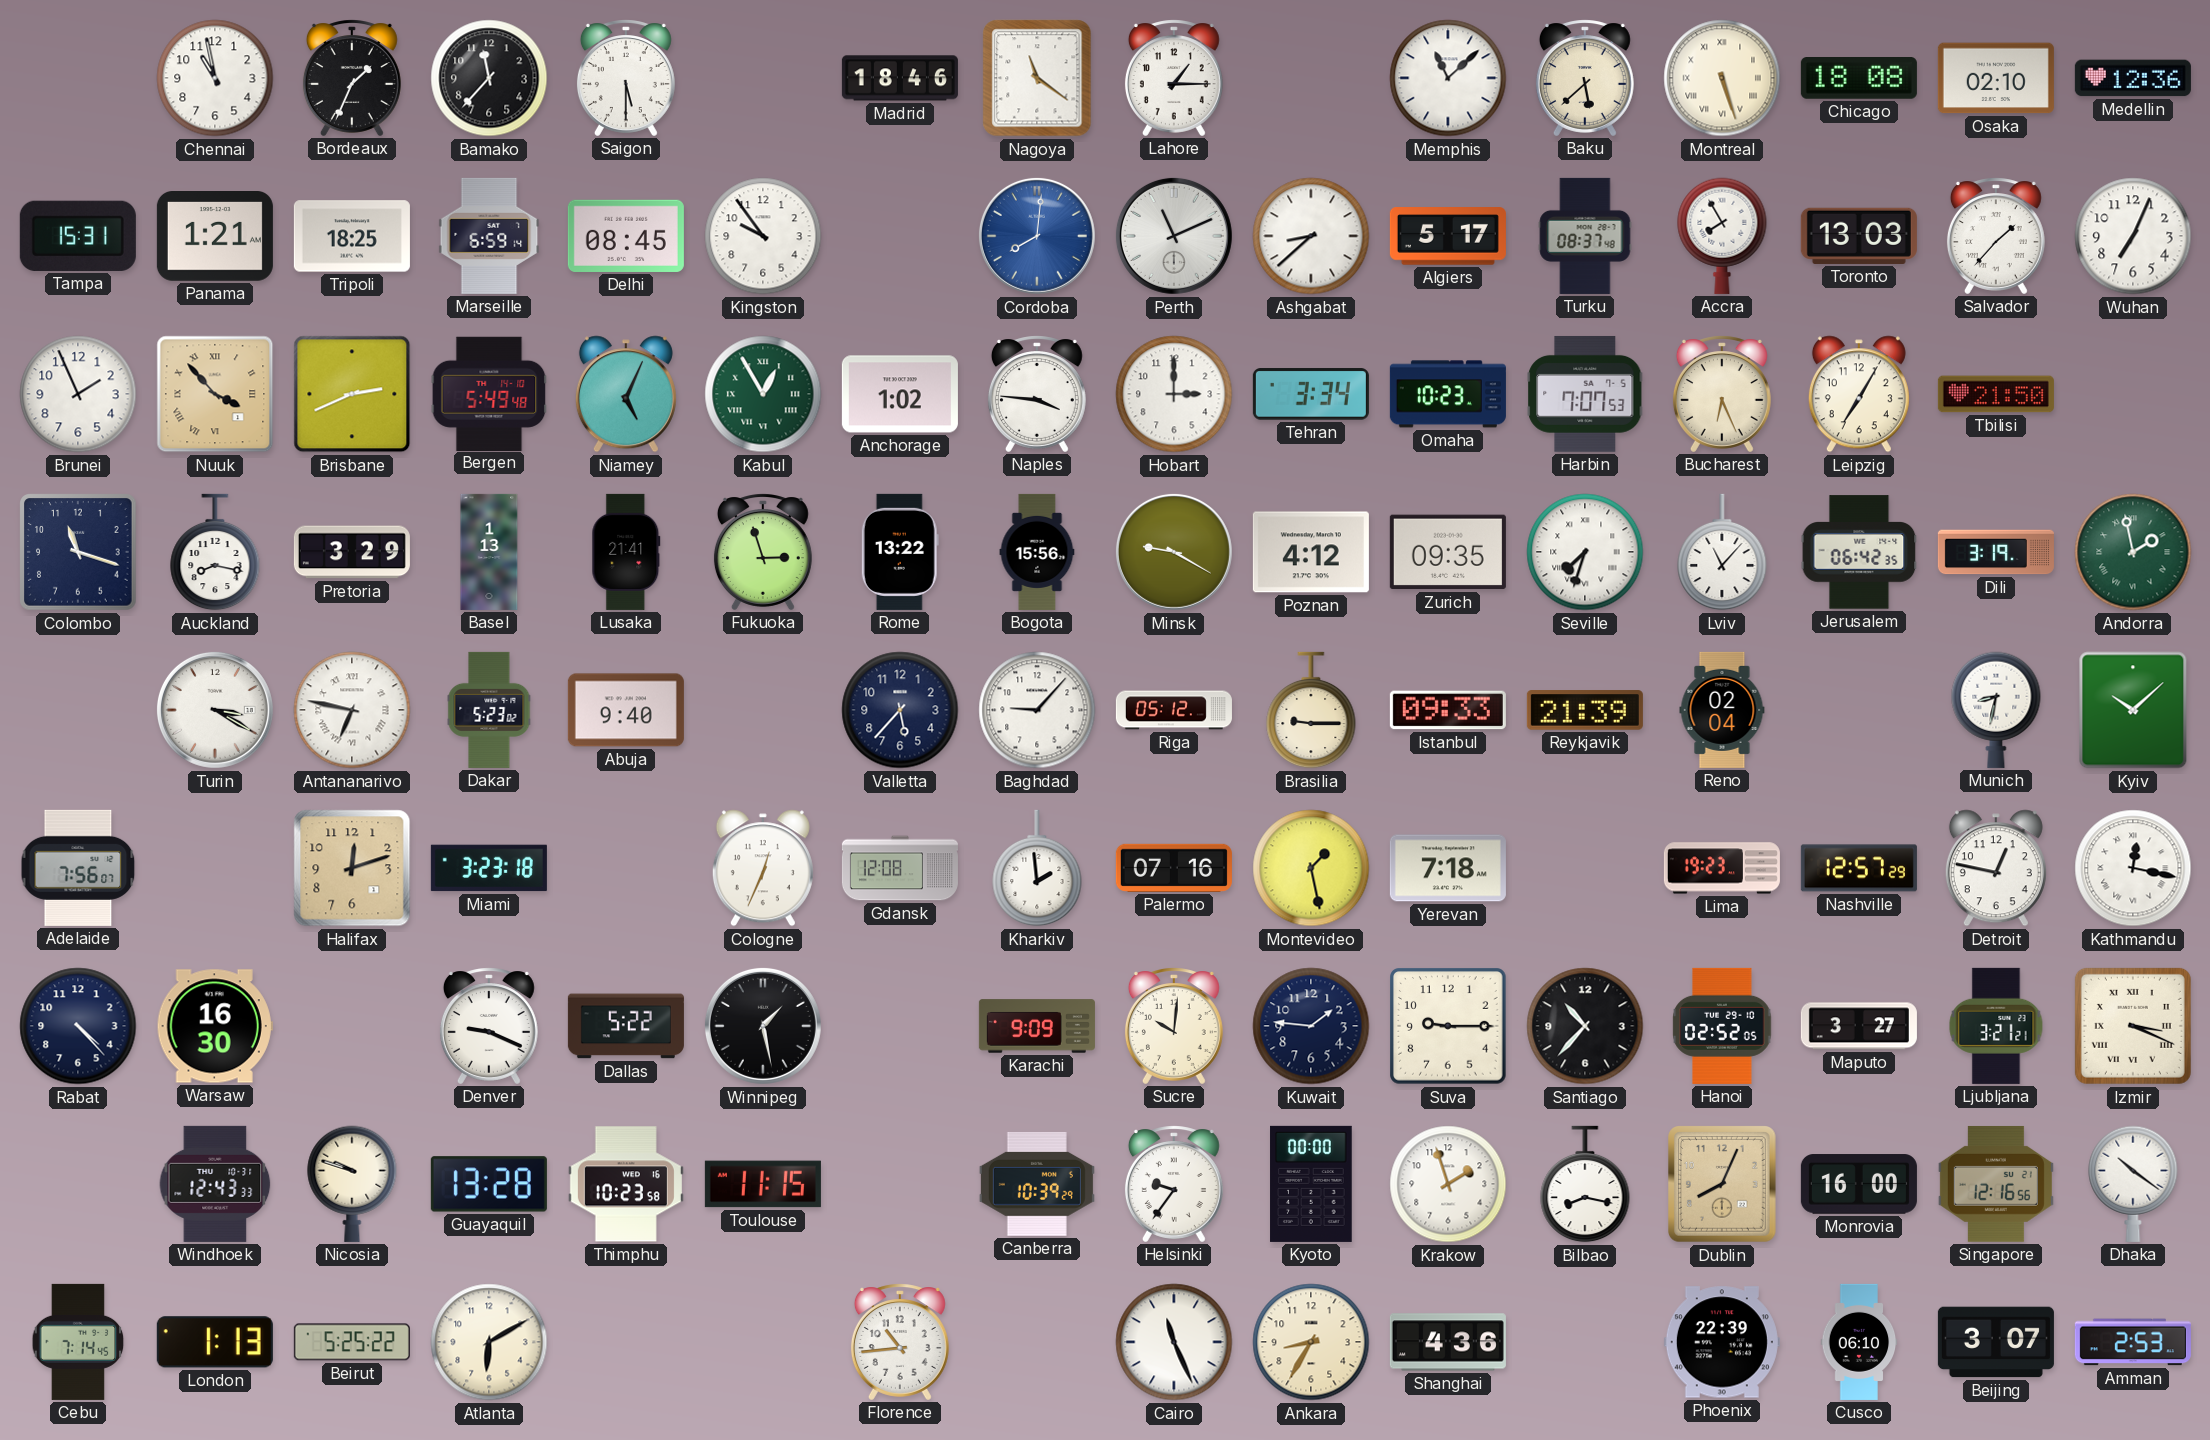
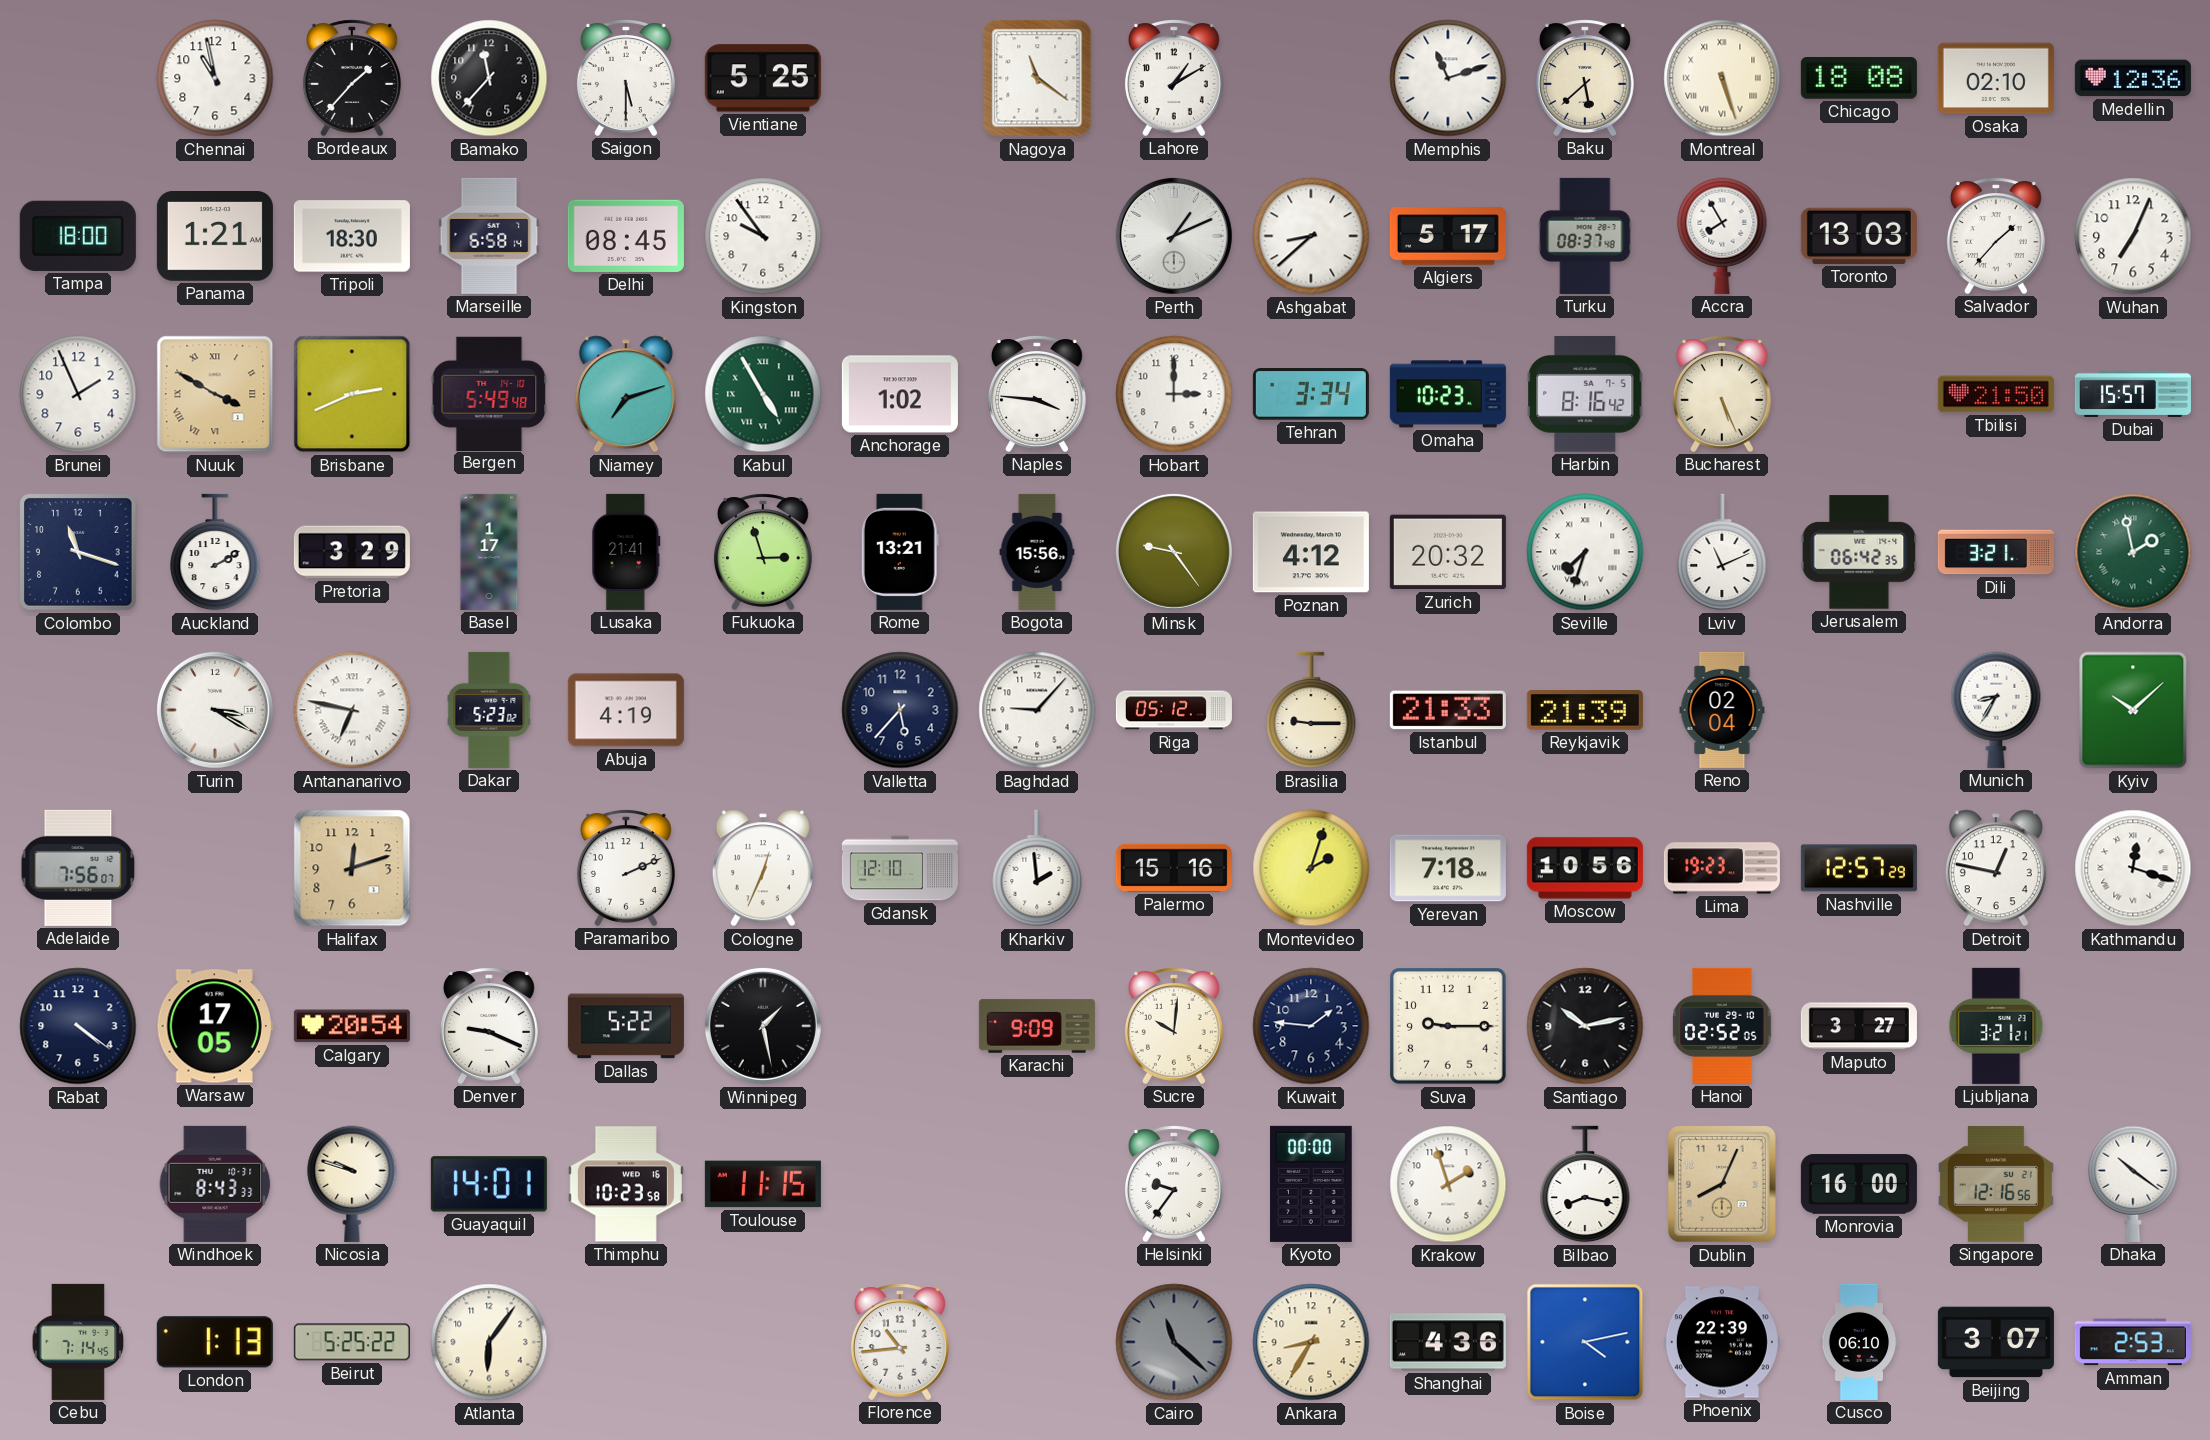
Bordeaux: 1:34 -> 1:37 (352, 78)
Vientiane: none -> 5:25 (763, 78)
Madrid: 18:46 -> none (900, 78)
Lahore: 1:15 -> 1:10 (1174, 78)
Memphis: 11:08 -> 11:12 (1448, 78)
Tampa: 15:31 -> 18:00 (78, 236)
Tripoli: 18:25 -> 18:30 (352, 236)
Marseille: 6:59 -> 6:58 (489, 236)
Cordoba: 8:01 -> none (1037, 236)
Perth: 11:11 -> 1:11 (1174, 236)
Nuuk: 3:53 -> 3:50 (215, 394)
Niamey: 5:04 -> 7:12 (626, 394)
Kabul: 12:55 -> 4:55 (763, 394)
Harbin: 7:07 -> 8:16 (1585, 394)
Bucharest: 6:26 -> 5:26 (1722, 394)
Leipzig: 7:05 -> none (1859, 394)
Dubai: none -> 15:57 (2133, 394)
Auckland: 8:17 -> 2:10 (215, 552)
Basel: 1:13 -> 1:17 (489, 552)
Rome: 13:22 -> 13:21 (900, 552)
Minsk: 9:20 -> 9:24 (1174, 552)
Zurich: 09:35 -> 20:32 (1448, 552)
Lviv: 11:07 -> 11:11 (1722, 552)
Dili: 3:19 -> 3:21 (1996, 552)
Abuja: 9:40 -> 4:19 (626, 710)
Istanbul: 09:33 -> 21:33 (1448, 710)
Munich: 8:32 -> 8:35 (1996, 710)
Miami: 3:23 -> none (489, 868)
Paramaribo: none -> 2:11 (626, 868)
Gdansk: 12:08 -> 12:10 (900, 868)
Palermo: 07:16 -> 15:16 (1174, 868)
Montevideo: 1:28 -> 2:03 (1311, 868)
Moscow: none -> 10:56 (1585, 868)
Kathmandu: 12:17 -> 12:18 (2133, 868)
Rabat: 4:23 -> 4:21 (78, 1026)
Warsaw: 16:30 -> 17:05 (215, 1026)
Calgary: none -> 20:54 (352, 1026)
Santiago: 10:37 -> 10:13 (1585, 1026)
Izmir: 3:19 -> none (2133, 1026)
Windhoek: 12:43 -> 8:43 (215, 1184)
Guayaquil: 13:28 -> 14:01 (489, 1184)
Canberra: 10:39 -> none (1037, 1184)
Atlanta: 6:10 -> 6:06 (489, 1342)
Cairo: 11:26 -> 11:22 (1174, 1342)
Cairo dial: white -> grey (1174, 1342)
Boise: none -> 4:13 (1585, 1342)
